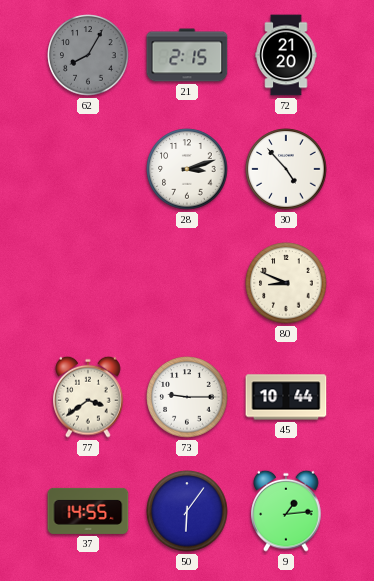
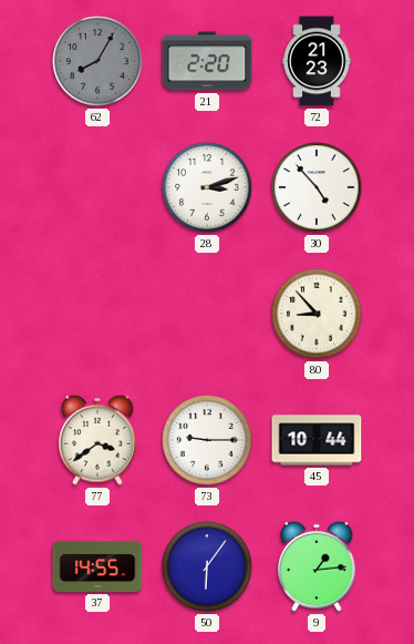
21: 2:15 -> 2:20 (207, 61)
72: 21:20 -> 21:23 (317, 61)
80: 8:49 -> 8:53 (317, 314)
